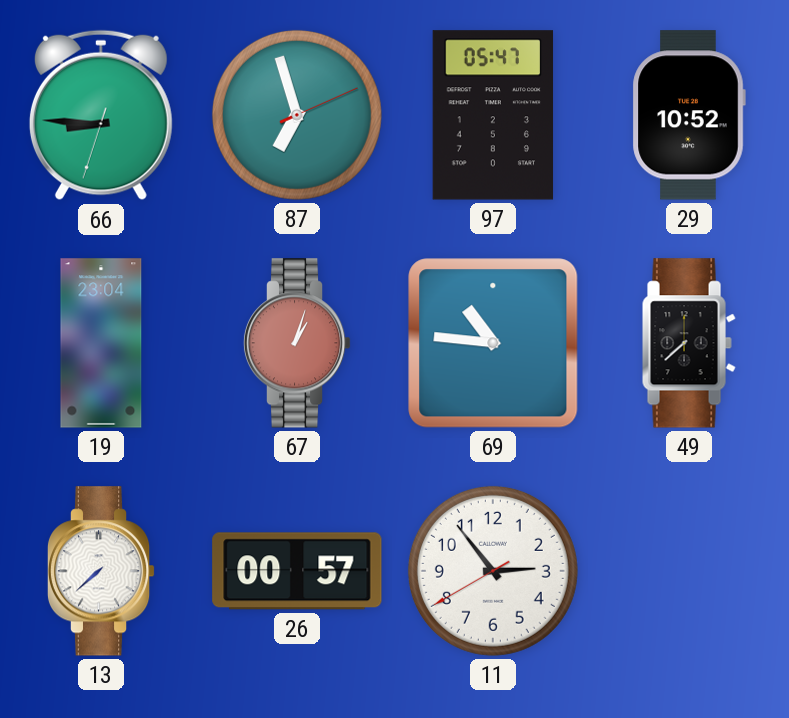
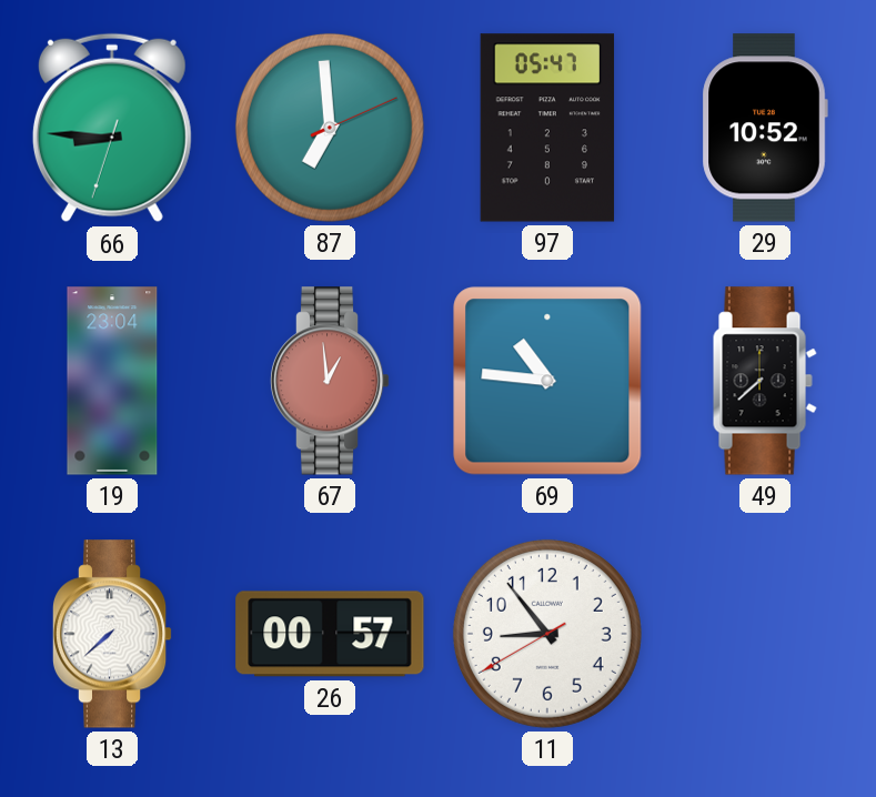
87: 6:57 -> 6:59 (330, 128)
67: 1:03 -> 12:59 (330, 381)
11: 2:53 -> 8:53 (547, 634)
